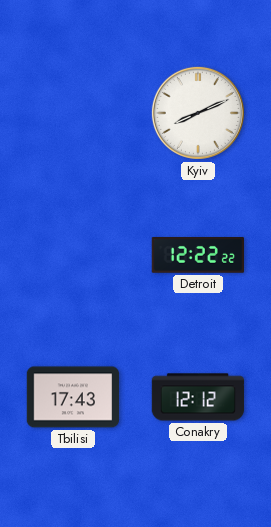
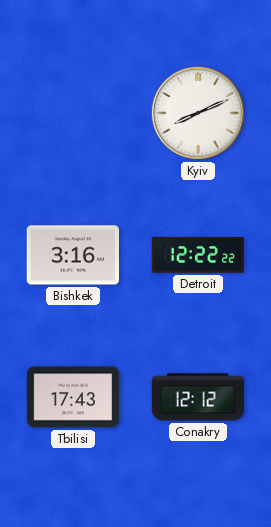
Bishkek: none -> 3:16 (72, 255)
